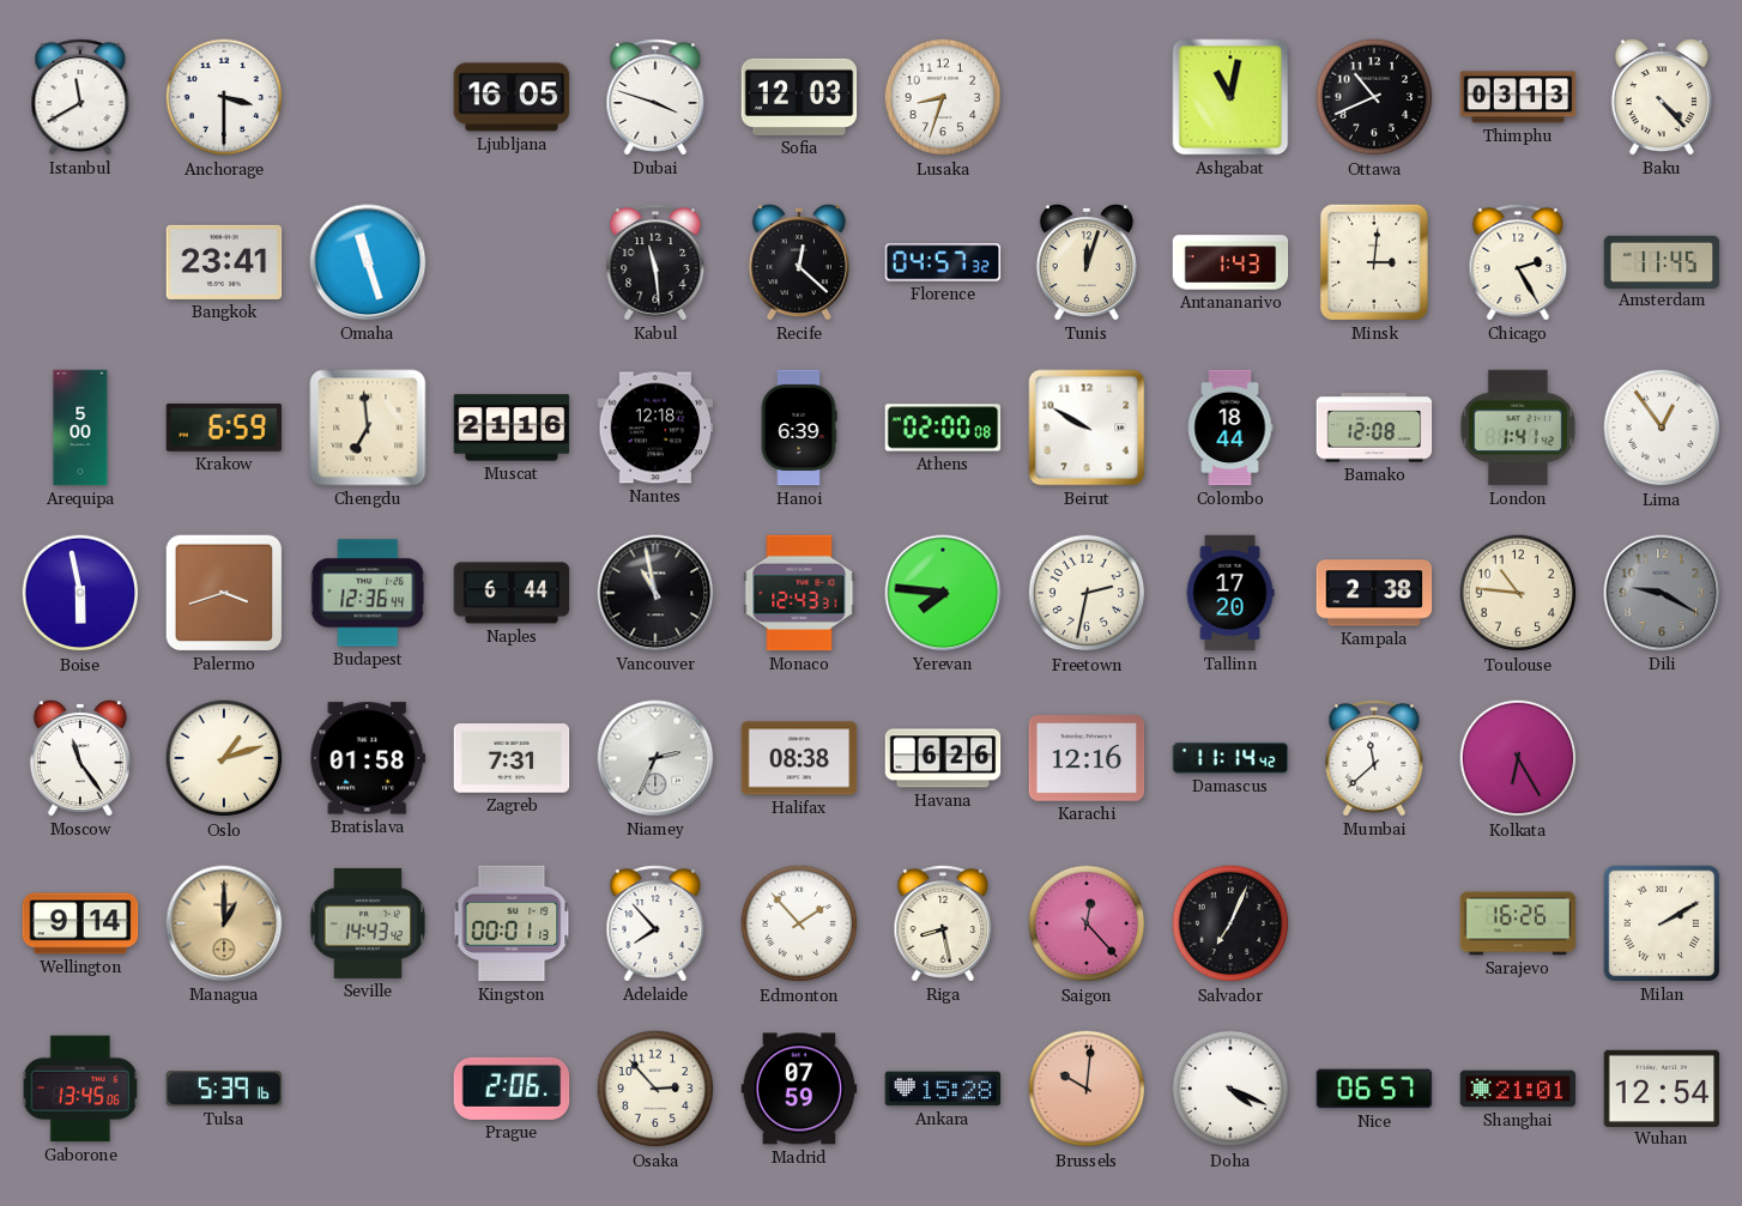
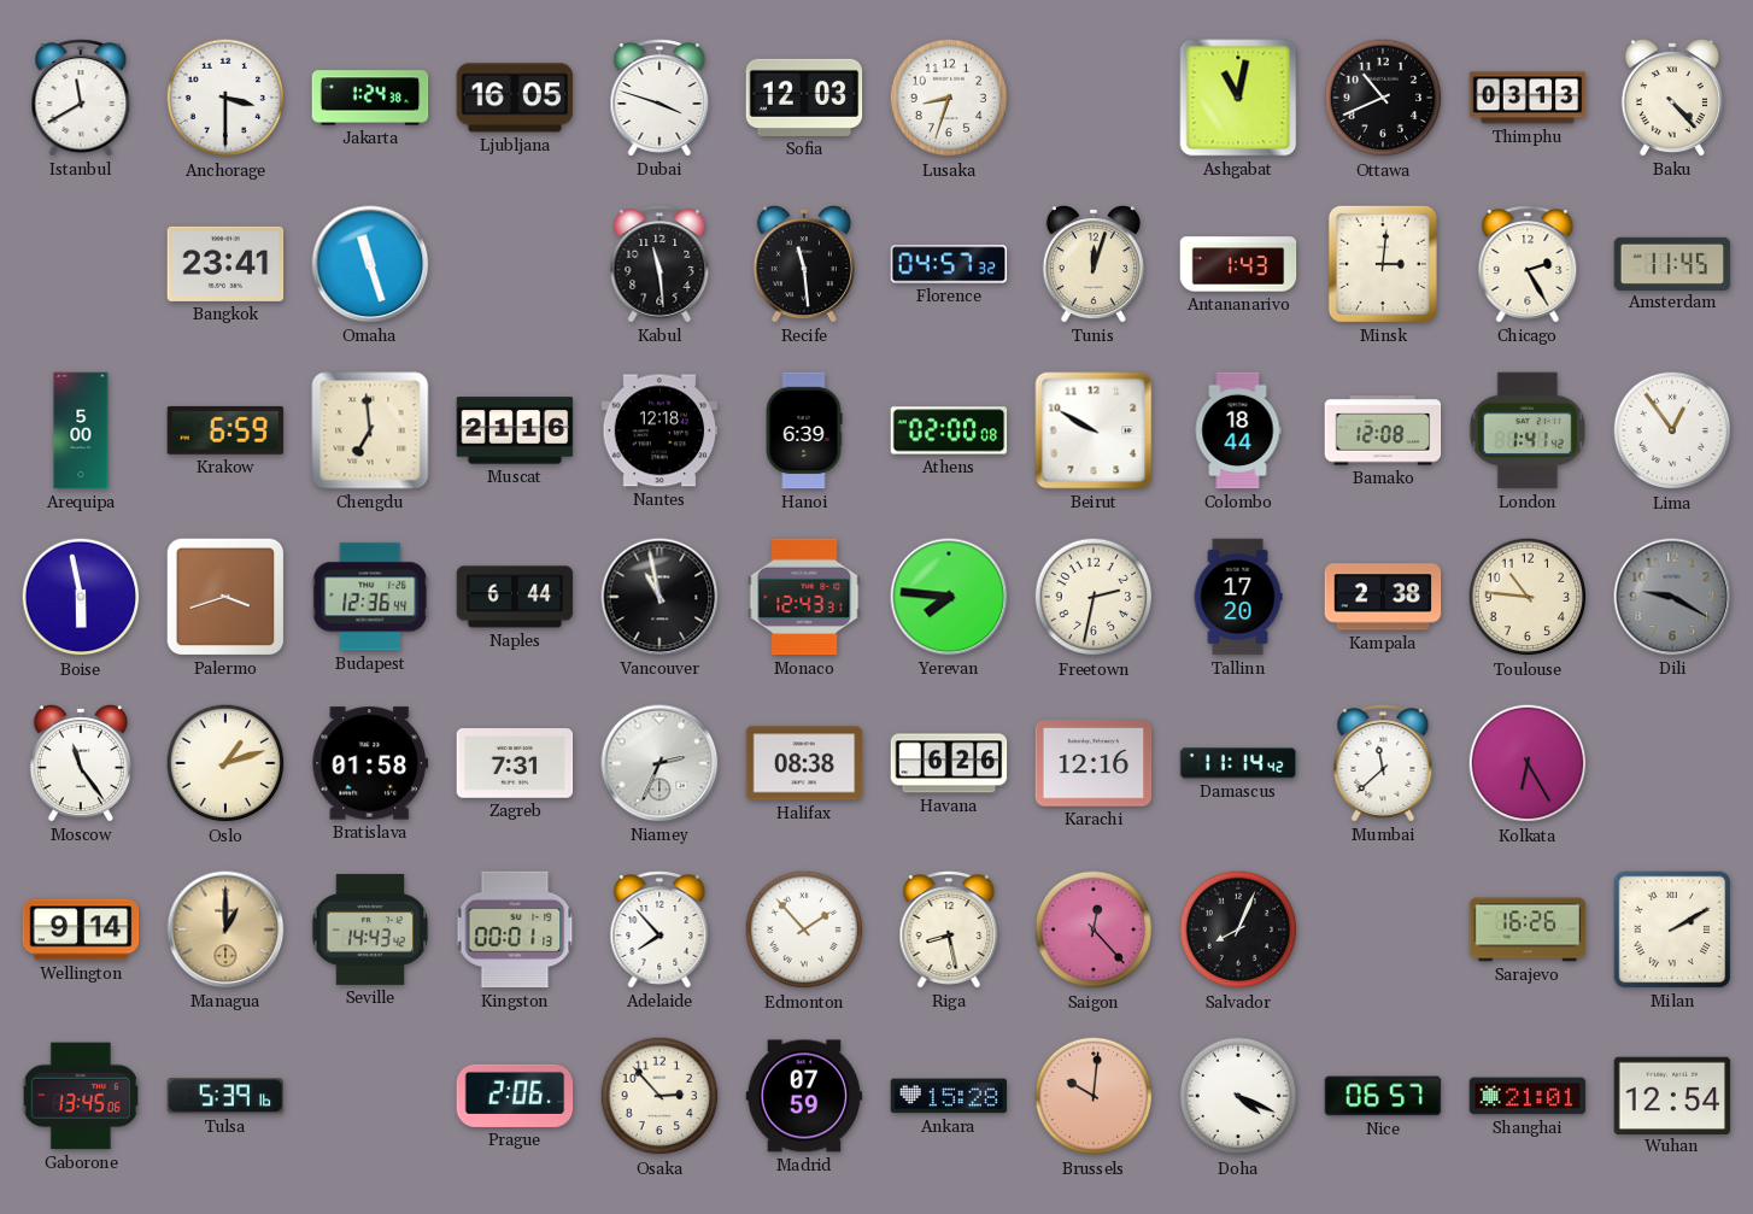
Jakarta: none -> 1:24 (370, 98)
Recife: 12:22 -> 11:29 (804, 265)
Salvador: 7:04 -> 8:04 (1238, 929)
